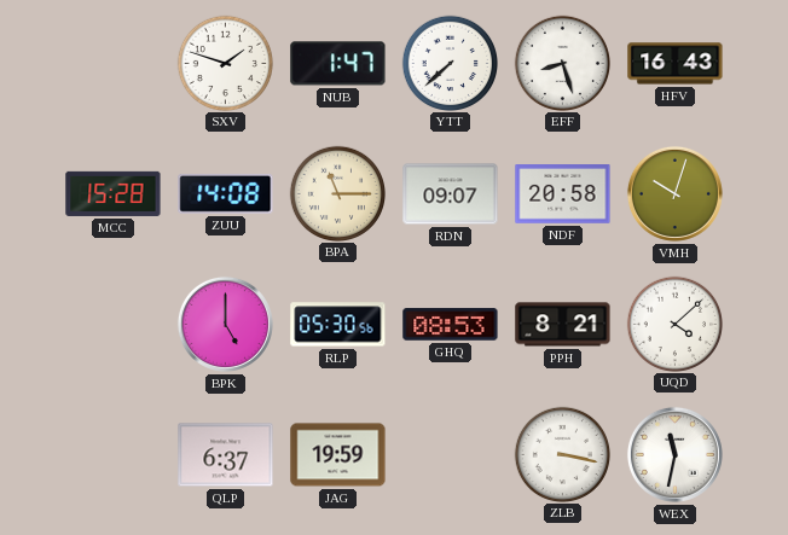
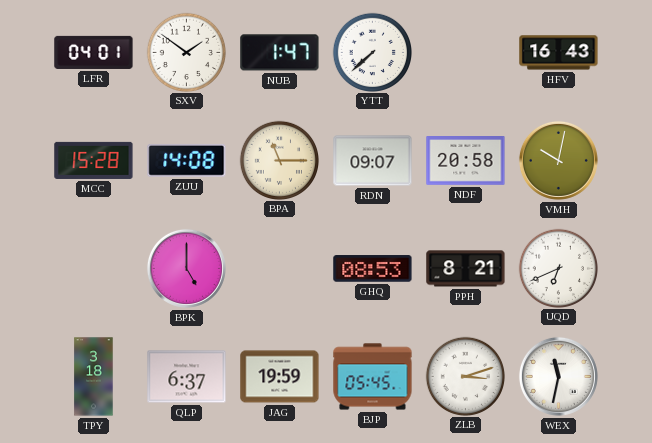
LFR: none -> 04:01 (94, 52)
SXV: 1:48 -> 1:51 (186, 52)
EFF: 8:27 -> none (562, 63)
VMH: 10:03 -> 10:02 (558, 160)
RLP: 05:30 -> none (338, 325)
UQD: 4:08 -> 6:41 (558, 268)
TPY: none -> 3:18 (94, 377)
BJP: none -> 05:45 (373, 377)
ZLB: 3:17 -> 3:12 (465, 376)
